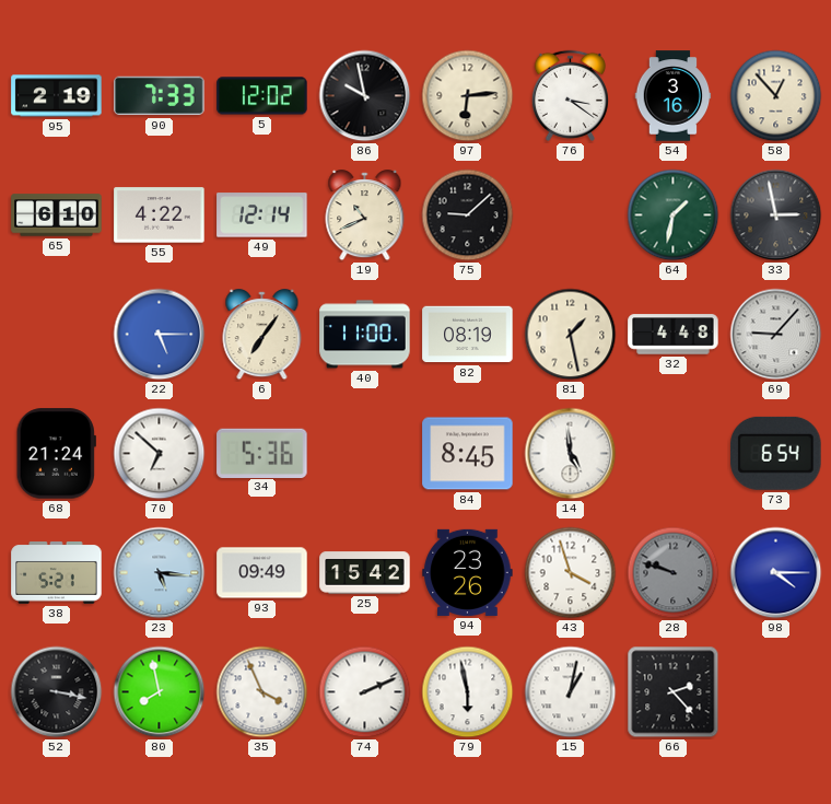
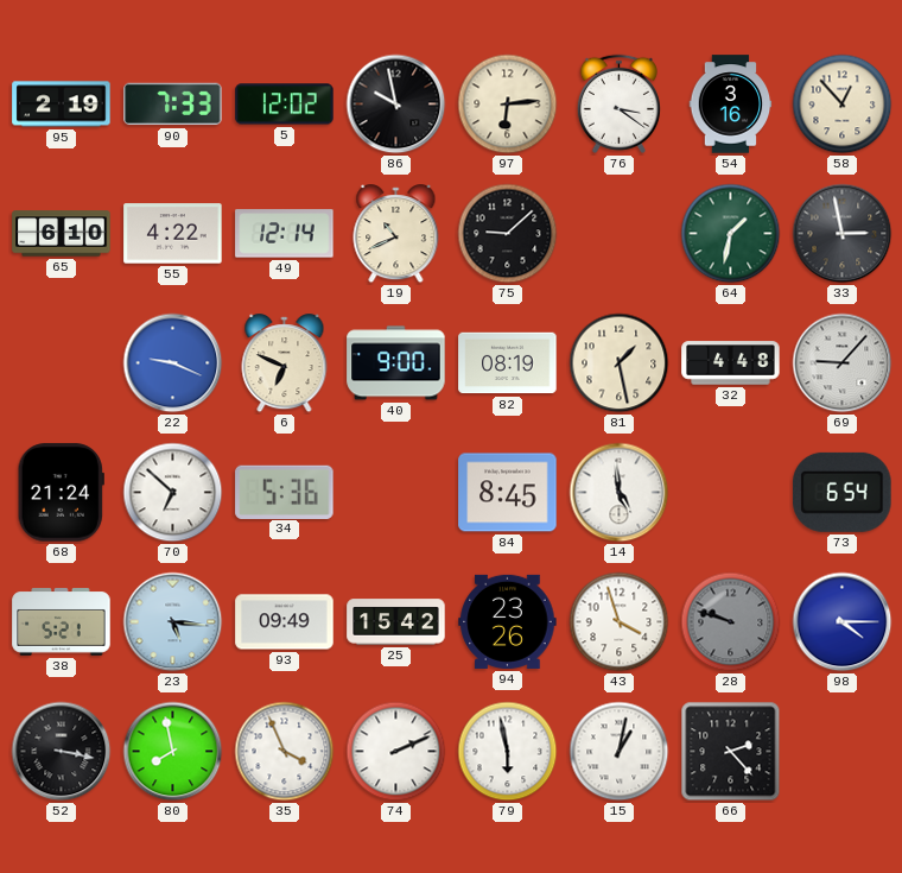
22: 5:15 -> 9:19 (173, 363)
6: 7:06 -> 6:49 (285, 363)
40: 11:00 -> 9:00 (396, 363)
